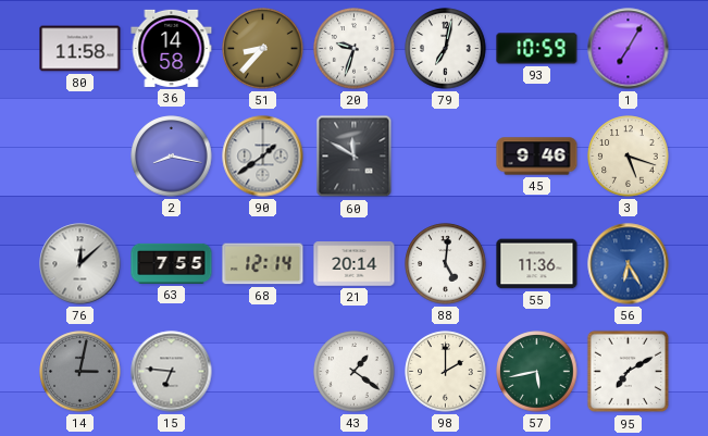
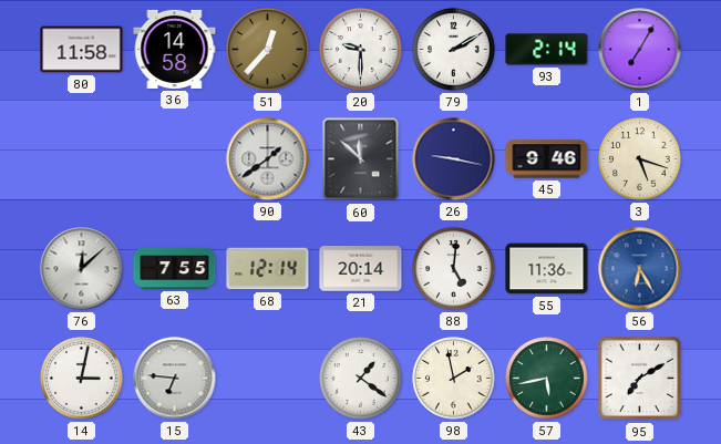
51: 8:37 -> 12:37 (268, 50)
20: 9:33 -> 9:30 (361, 50)
79: 7:02 -> 2:10 (454, 50)
93: 10:59 -> 2:14 (547, 50)
2: 8:17 -> none (172, 157)
60: 11:50 -> 11:52 (361, 159)
26: none -> 9:17 (454, 159)
14 dial: grey -> white (82, 379)
98: 2:00 -> 1:58 (454, 379)
